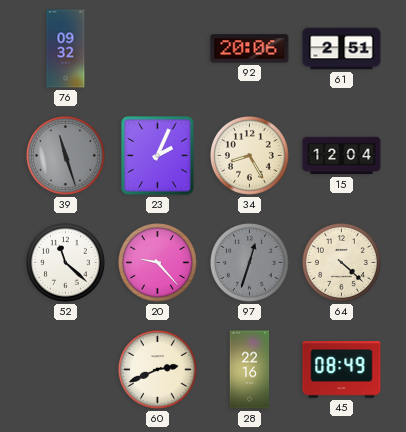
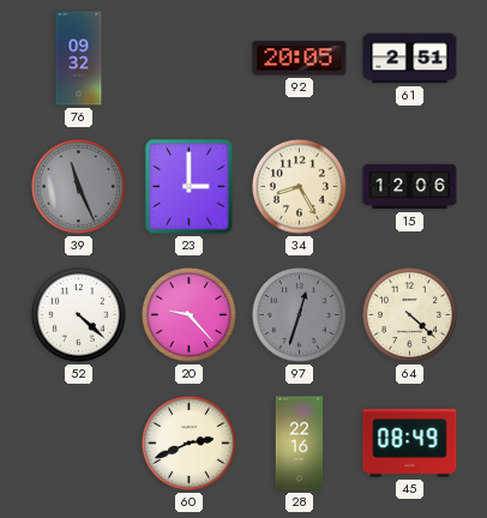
92: 20:06 -> 20:05 (300, 59)
39: 11:27 -> 11:26 (78, 186)
23: 2:04 -> 3:00 (190, 187)
15: 12:04 -> 12:06 (410, 187)
52: 11:22 -> 4:22 (78, 314)
